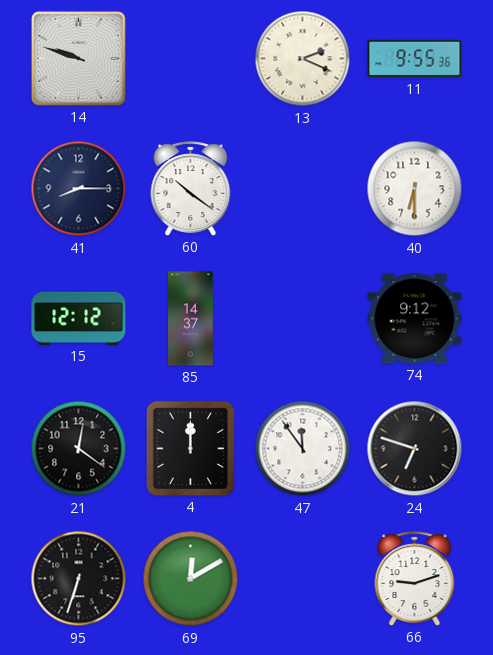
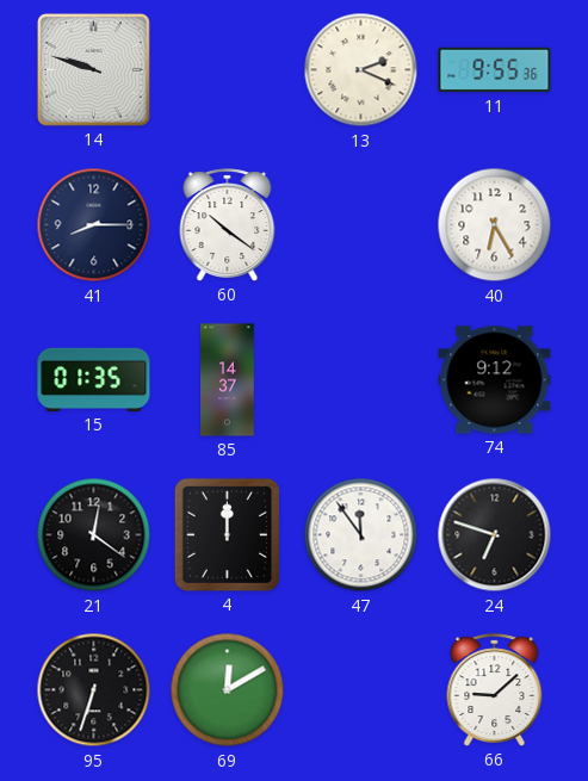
40: 6:30 -> 6:25 (495, 225)
15: 12:12 -> 01:35 (94, 379)
66: 9:12 -> 9:08 (495, 690)
